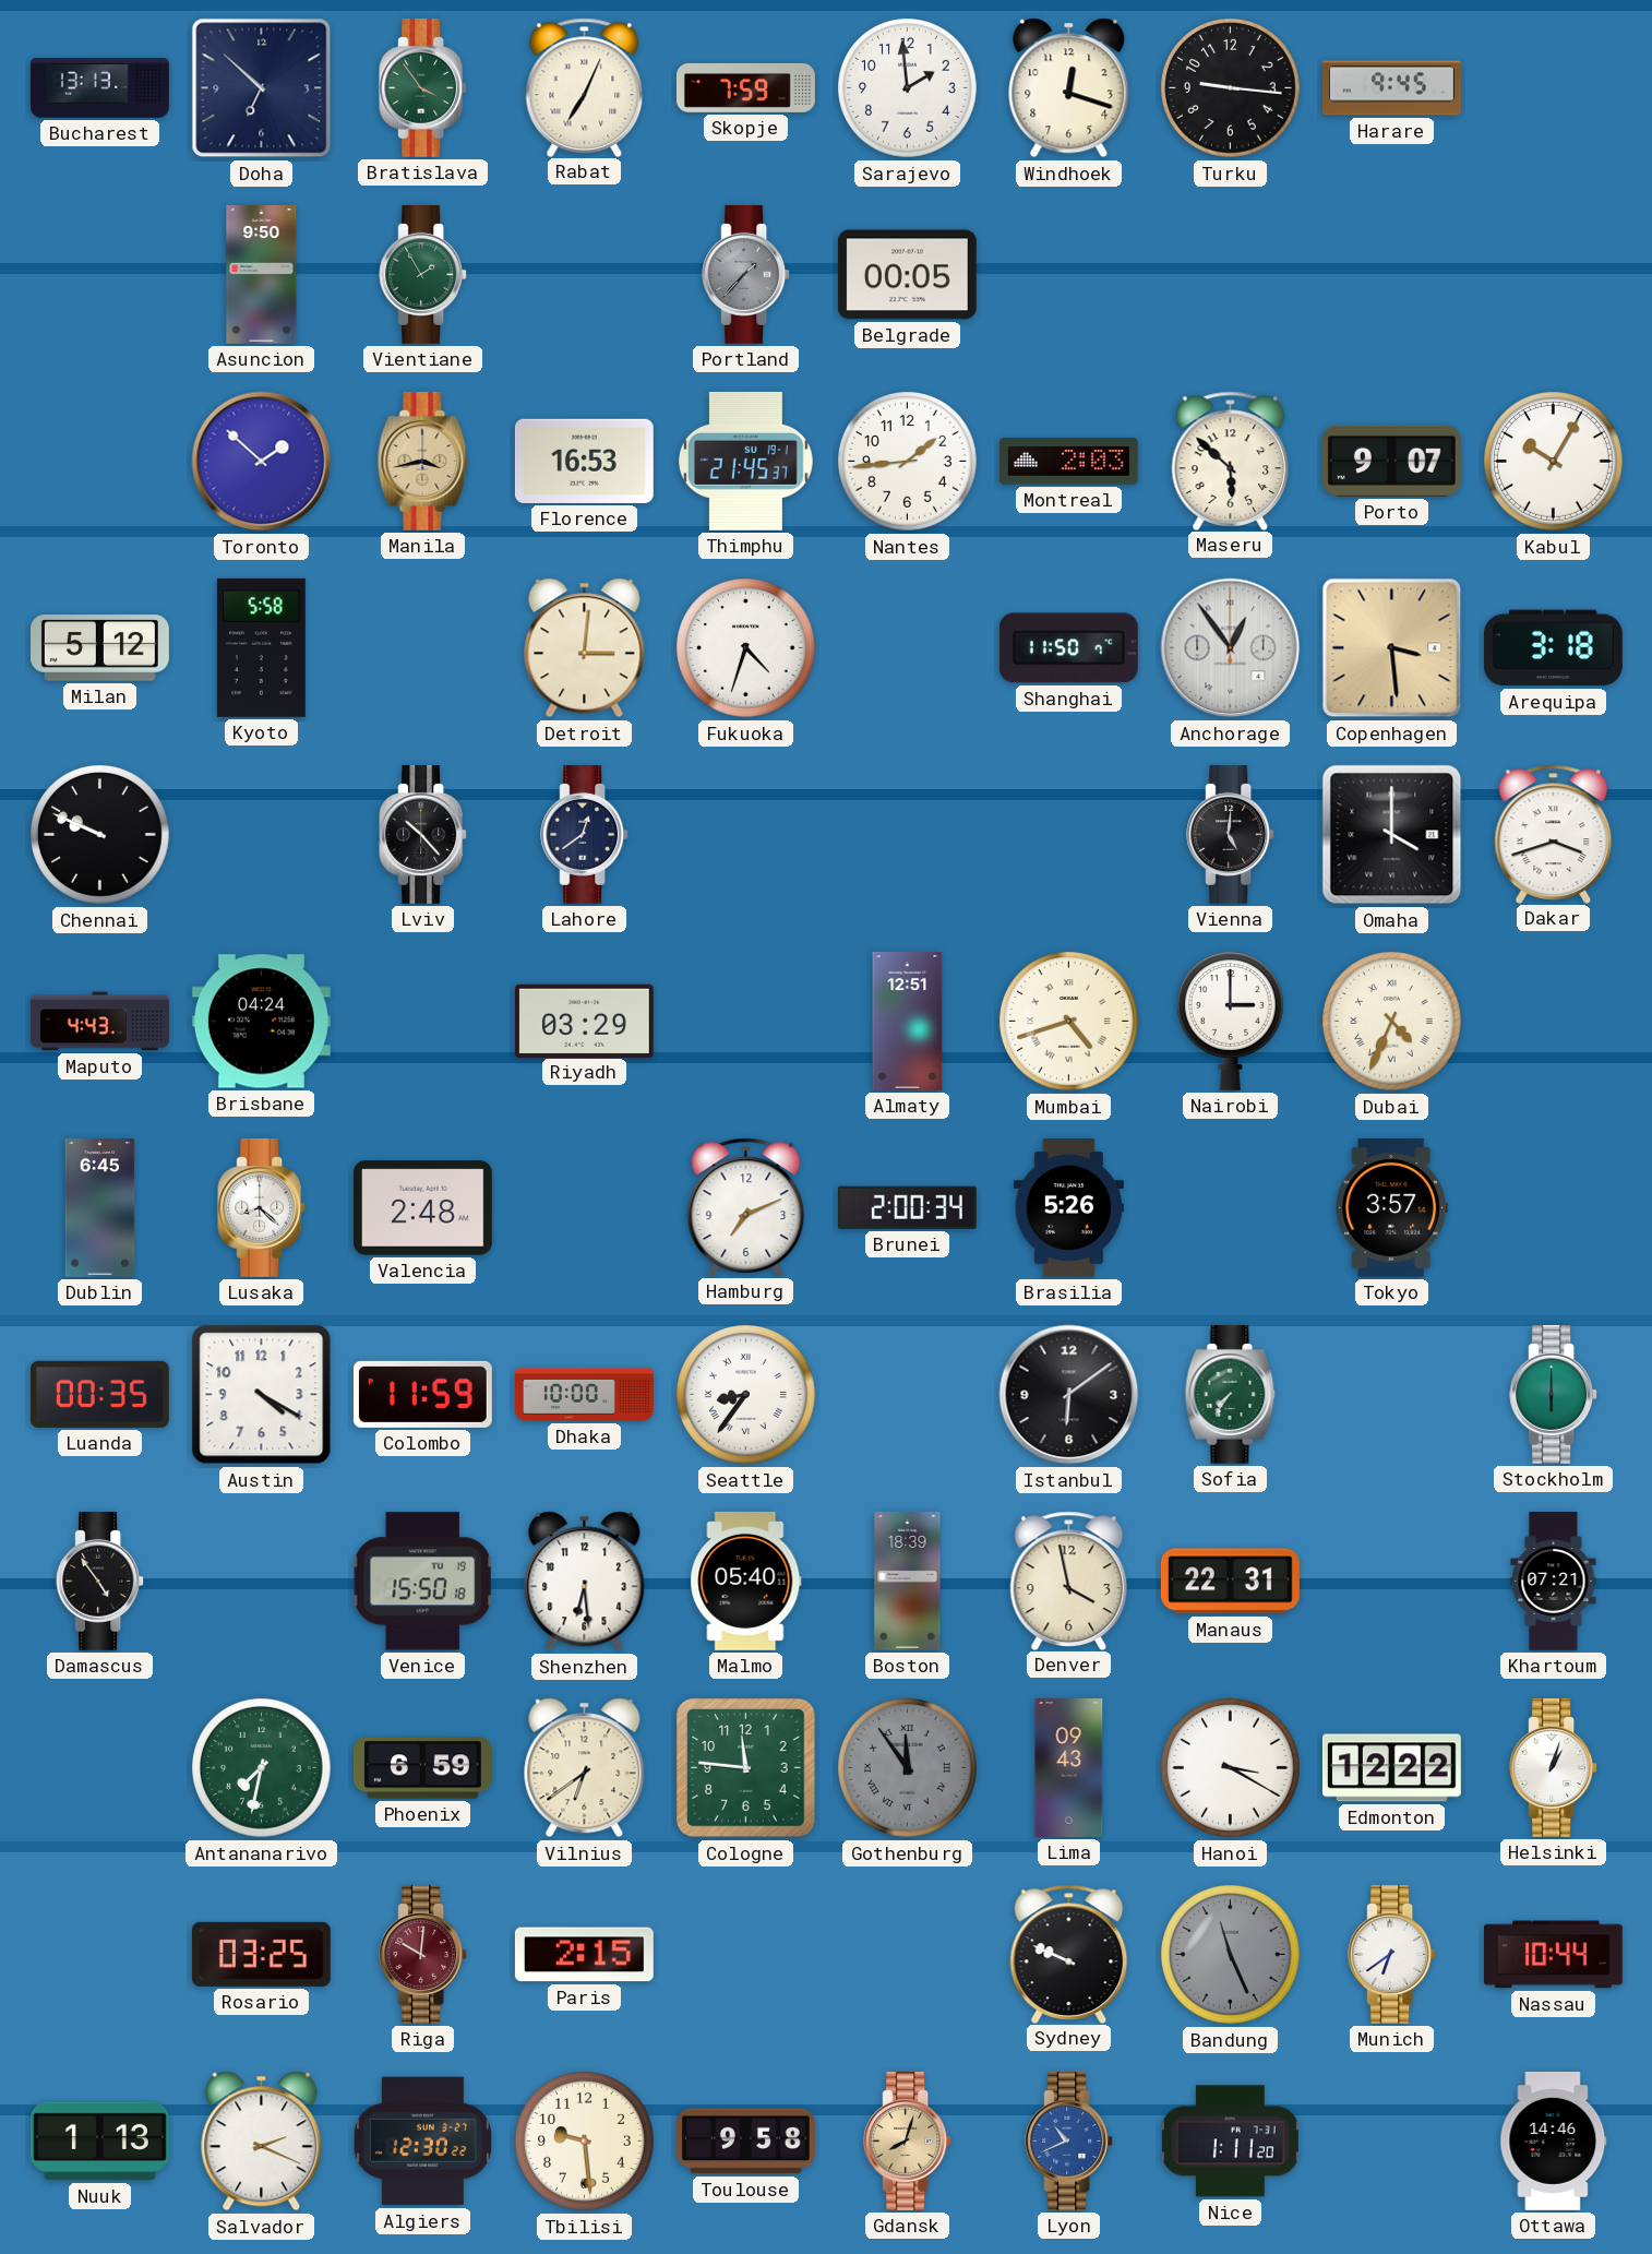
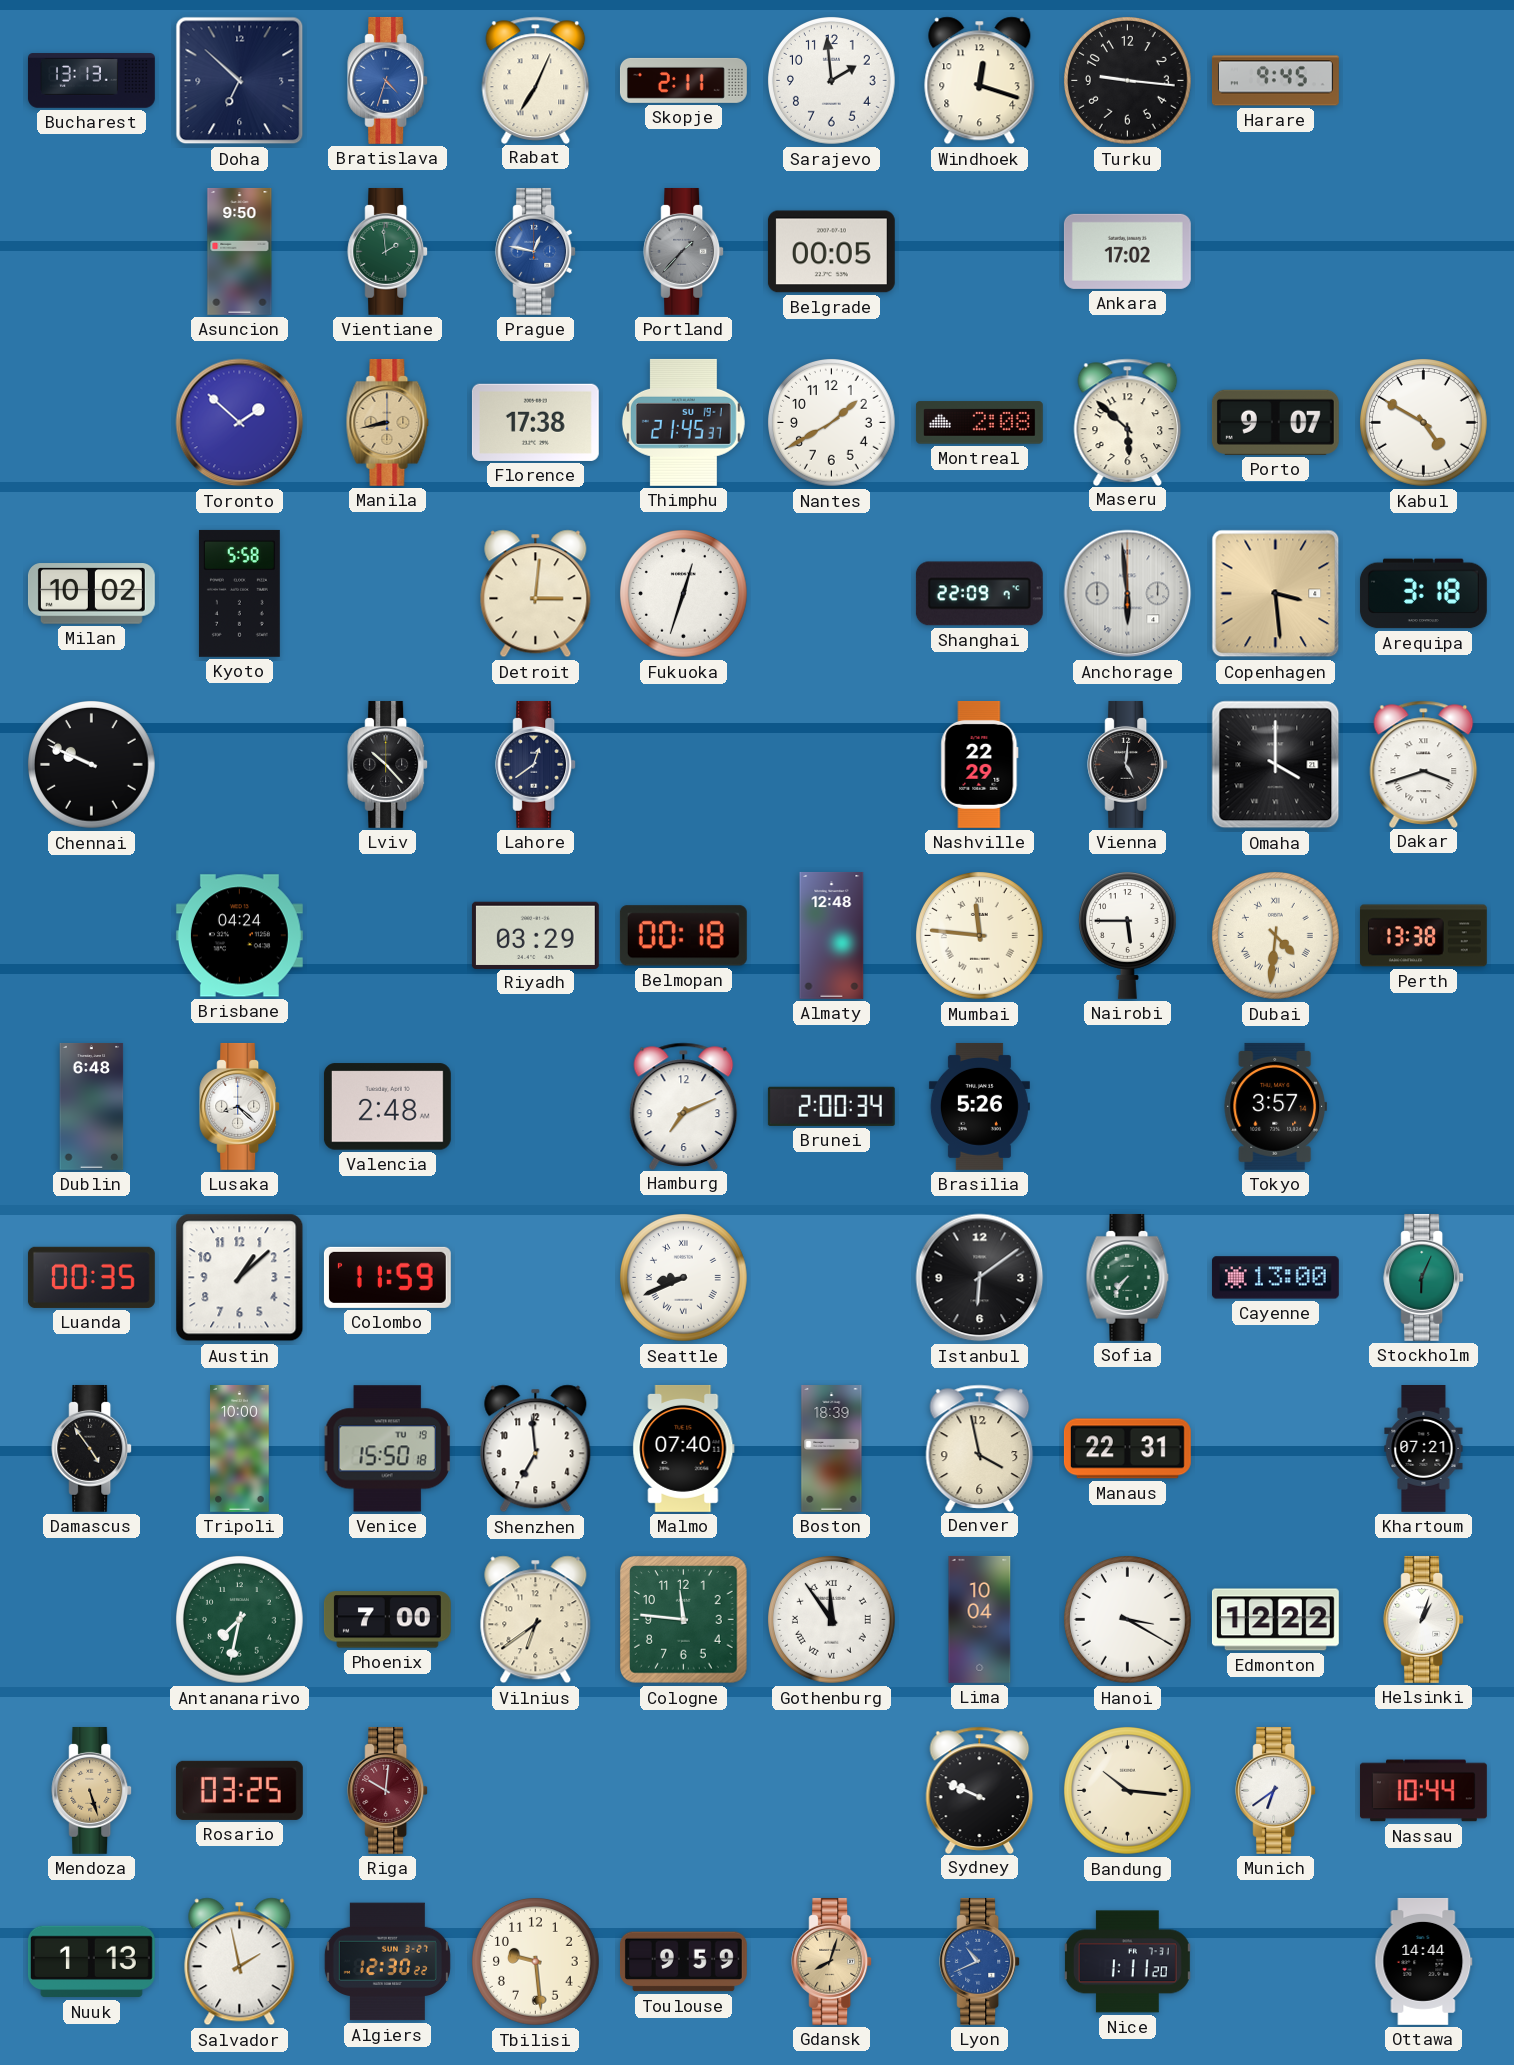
Bratislava: 3:54 -> 4:33 (388, 80)
Bratislava dial: green -> blue (388, 80)
Skopje: 7:59 -> 2:11 (683, 80)
Vientiane: 1:55 -> 1:59 (388, 251)
Prague: none -> 12:47 (536, 251)
Ankara: none -> 17:02 (1127, 251)
Manila: 3:43 -> 8:43 (388, 422)
Florence: 16:53 -> 17:38 (535, 422)
Nantes: 1:44 -> 1:40 (832, 423)
Montreal: 2:03 -> 2:08 (979, 423)
Kabul: 10:05 -> 4:50 (1424, 423)
Milan: 5:12 -> 10:02 (91, 594)
Fukuoka: 4:33 -> 12:33 (684, 594)
Shanghai: 11:50 -> 22:09 (979, 594)
Anchorage: 12:54 -> 5:59 (1128, 594)
Nashville: none -> 22:29 (980, 764)
Maputo: 4:43 -> none (100, 1022)
Belmopan: none -> 00:18 (683, 936)
Almaty: 12:51 -> 12:48 (832, 935)
Mumbai: 4:42 -> 11:46 (980, 936)
Nairobi: 3:00 -> 5:45 (1127, 935)
Dubai: 4:34 -> 4:31 (1276, 936)
Perth: none -> 13:38 (1423, 936)
Dublin: 6:45 -> 6:48 (92, 1106)
Austin: 4:20 -> 1:08 (240, 1278)
Dhaka: 10:00 -> none (585, 1394)
Seattle: 8:36 -> 8:41 (684, 1278)
Cayenne: none -> 13:00 (1275, 1278)
Stockholm: 6:00 -> 6:04 (1424, 1277)
Tripoli: none -> 10:00 (240, 1449)
Shenzhen: 6:29 -> 6:59 (536, 1449)
Malmo: 05:40 -> 07:40 (684, 1448)
Phoenix: 6:59 -> 7:00 (387, 1620)
Gothenburg dial: grey -> white (832, 1620)
Lima: 09:43 -> 10:04 (980, 1620)
Mendoza: none -> 5:27 (92, 1790)
Paris: 2:15 -> none (584, 1955)
Bandung: 11:26 -> 10:16 (1128, 1791)
Bandung dial: grey -> cream (1128, 1791)
Salvador: 2:19 -> 1:58 (240, 1962)
Toulouse: 9:58 -> 9:59 (683, 1962)
Ottawa: 14:46 -> 14:44 (1424, 1961)
